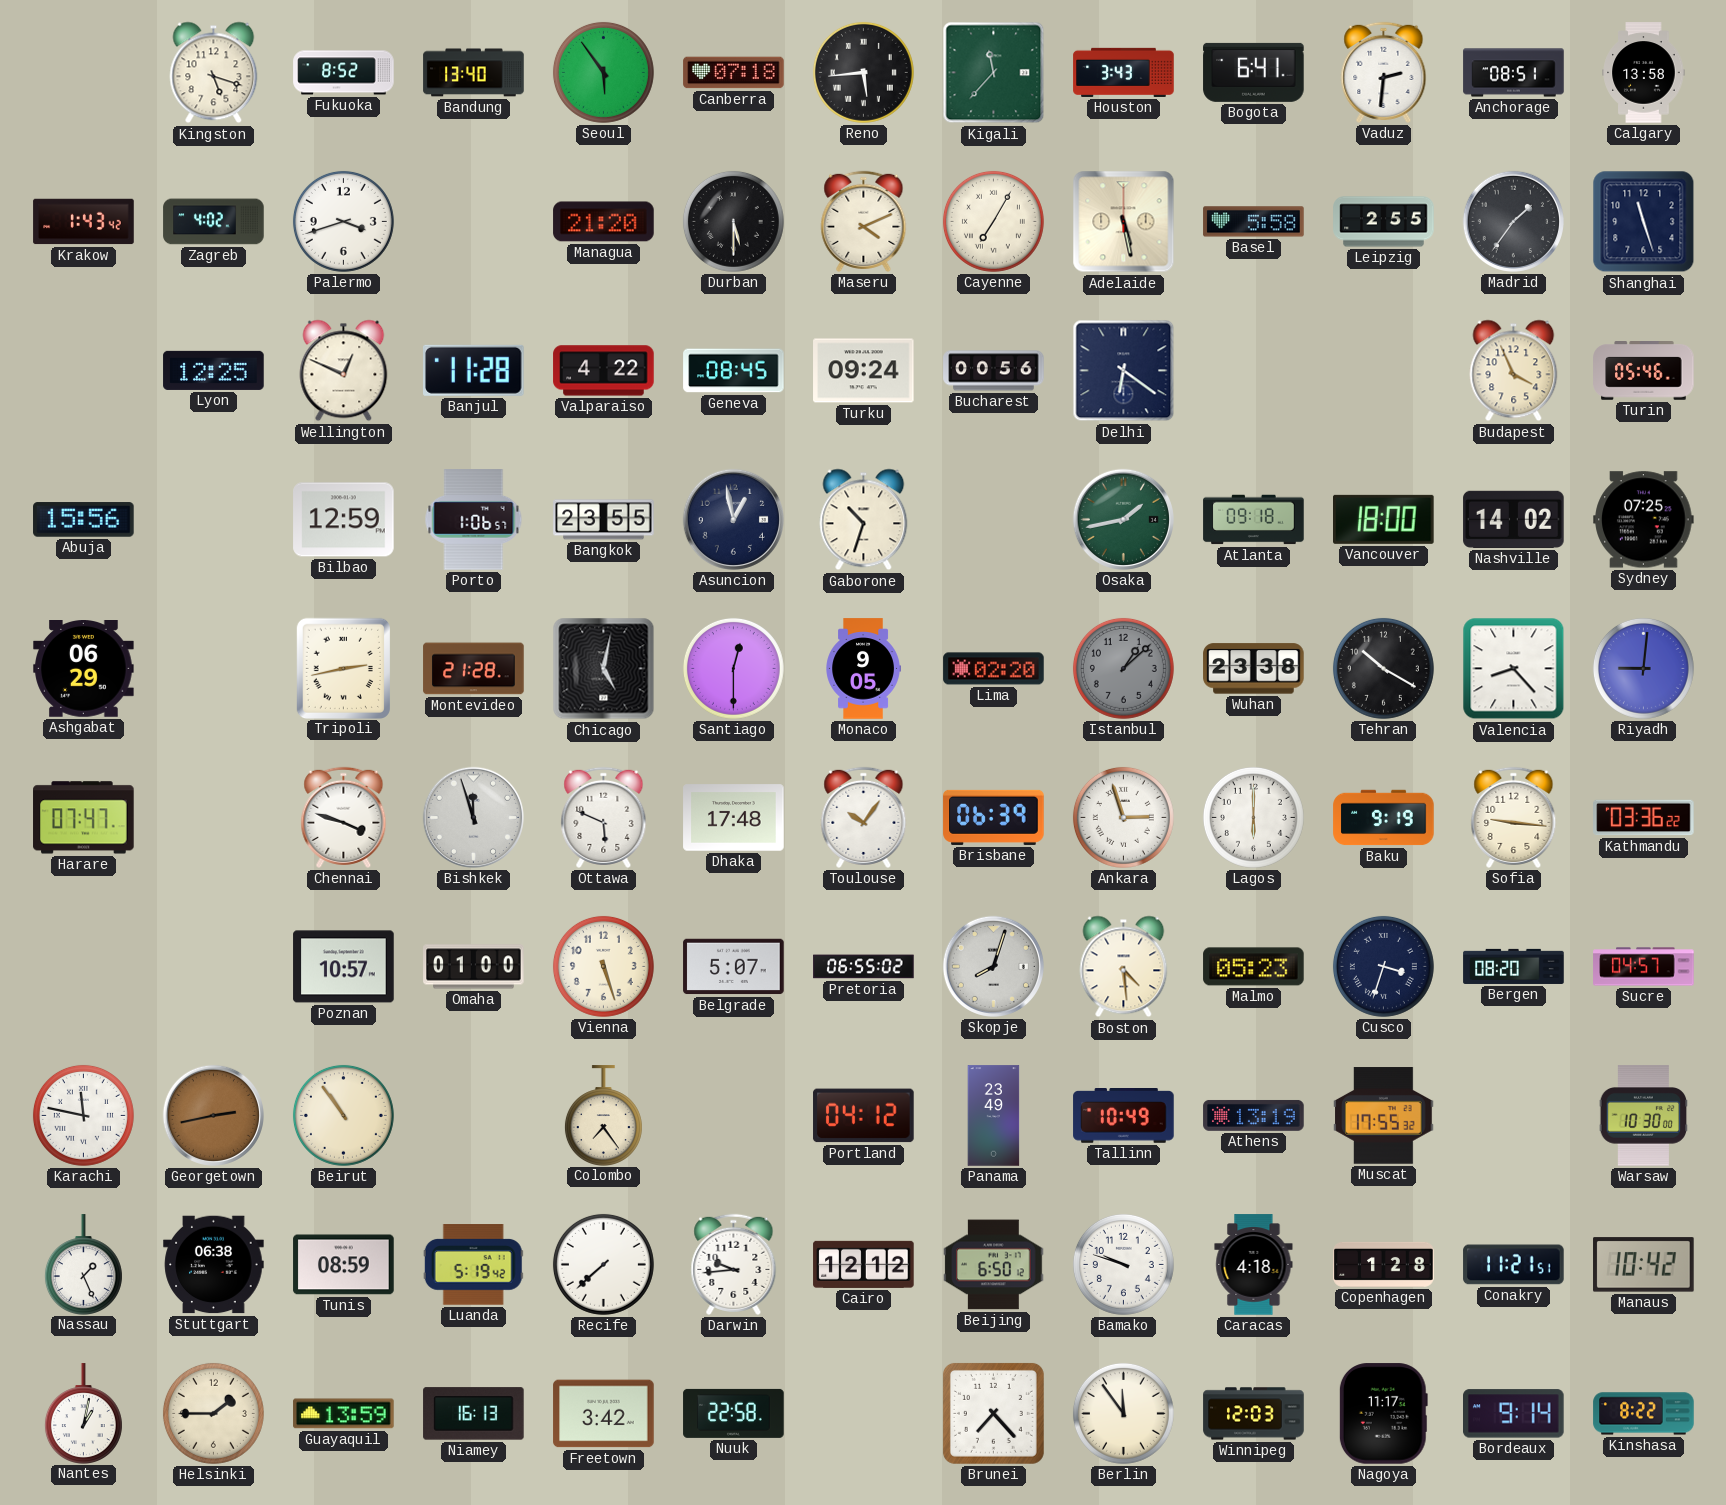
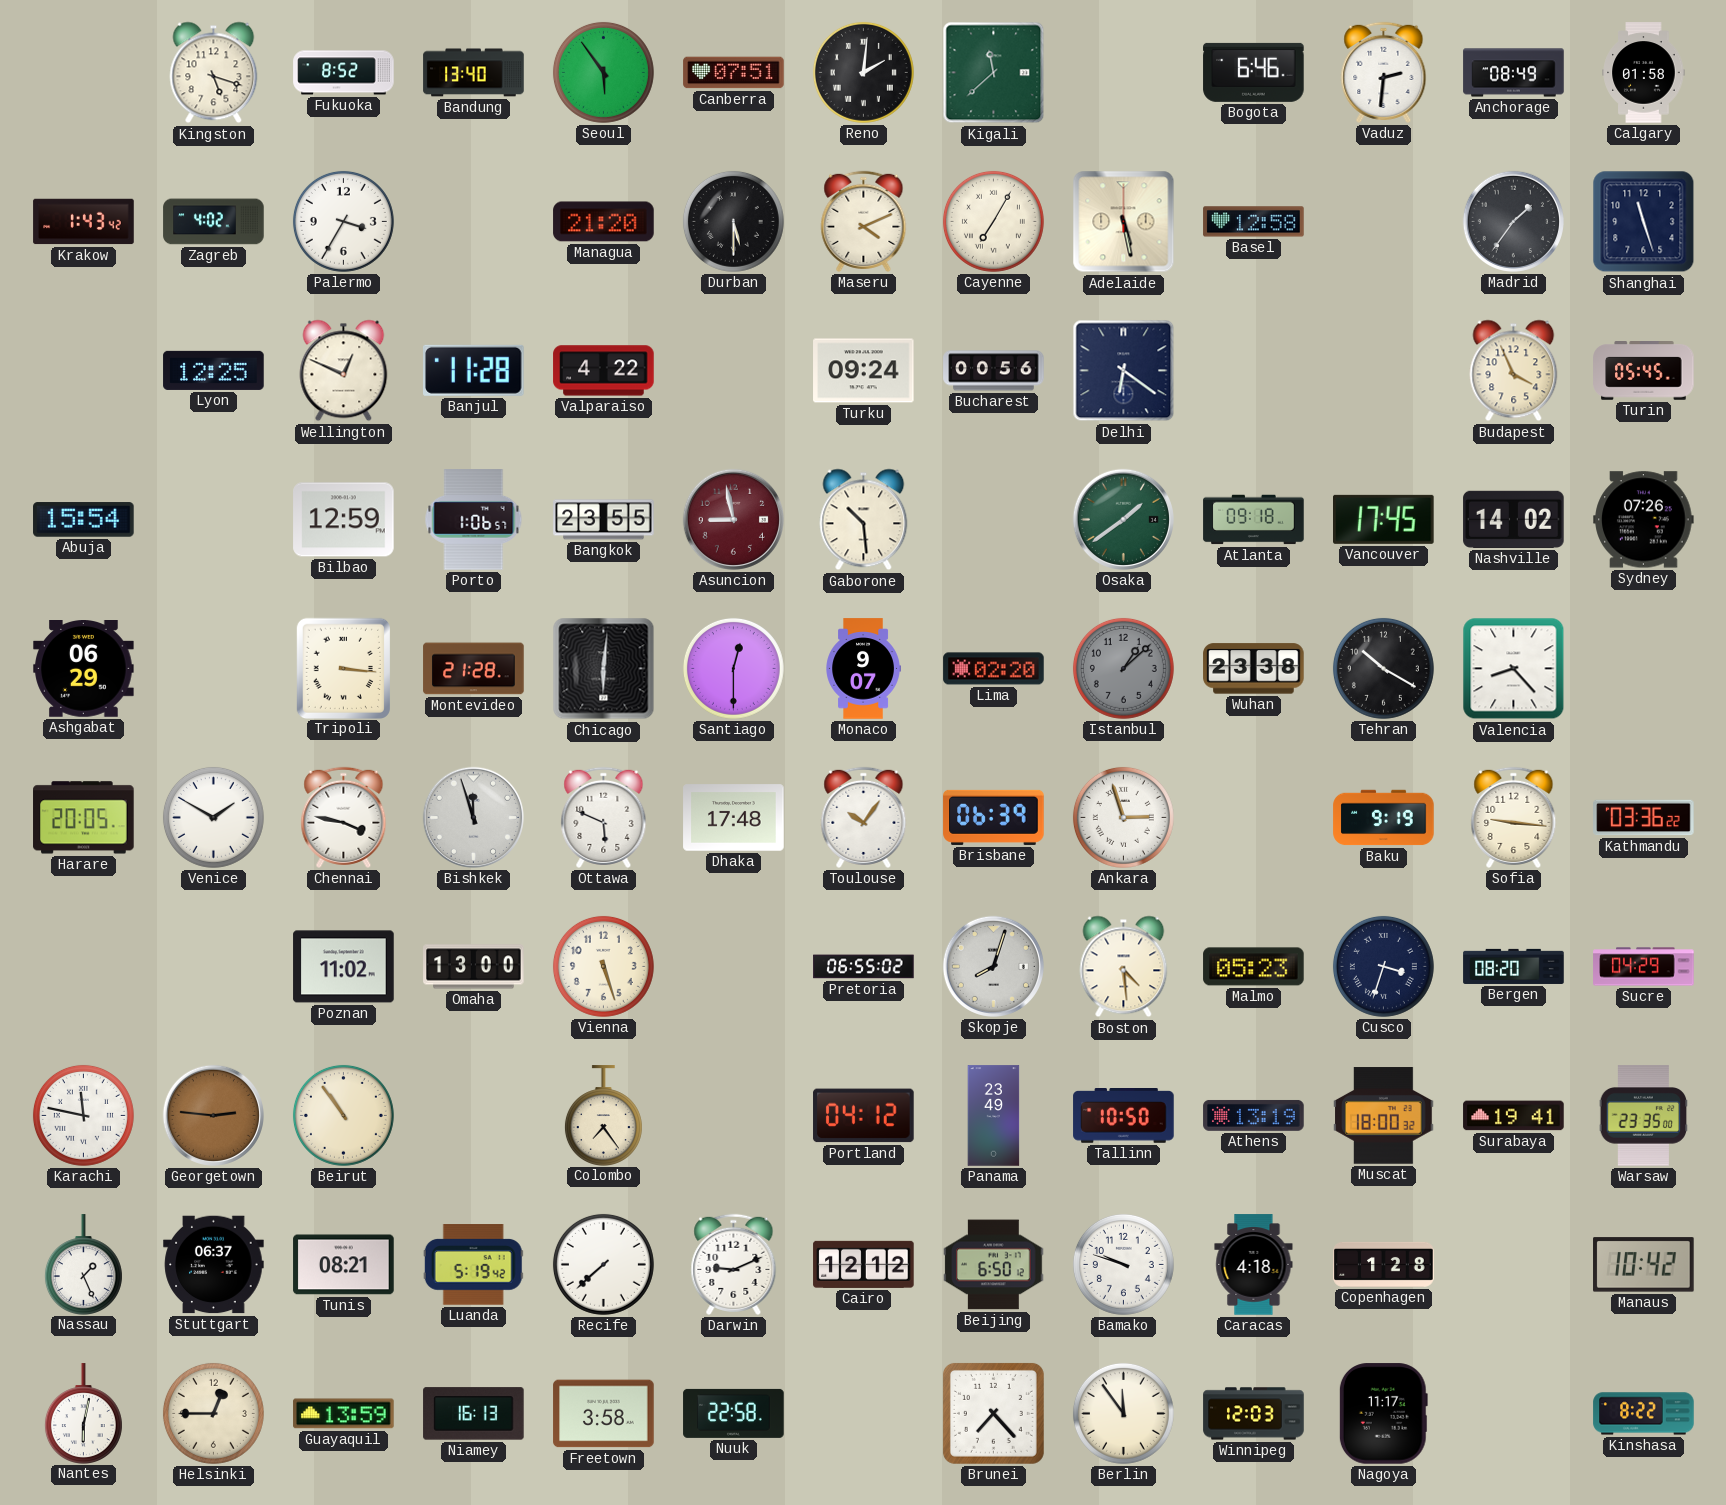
Canberra: 07:18 -> 07:51 (734, 73)
Reno: 5:44 -> 2:01 (863, 72)
Kigali: 11:37 -> 11:38 (994, 73)
Houston: 3:43 -> none (1124, 72)
Bogota: 6:41 -> 6:46 (1254, 72)
Anchorage: 08:51 -> 08:49 (1514, 73)
Calgary: 13:58 -> 01:58 (1644, 73)
Palermo: 3:42 -> 3:35 (343, 221)
Basel: 5:58 -> 12:58 (1254, 222)
Leipzig: 2:55 -> none (1384, 222)
Geneva: 08:45 -> none (734, 371)
Turin: 05:46 -> 05:45 (1644, 371)
Abuja: 15:56 -> 15:54 (84, 520)
Asuncion: 12:58 -> 8:58 (733, 519)
Asuncion dial: navy -> burgundy (733, 519)
Gaborone: 10:33 -> 10:29 (864, 520)
Osaka: 1:43 -> 1:39 (1123, 519)
Vancouver: 18:00 -> 17:45 (1384, 519)
Sydney: 07:25 -> 07:26 (1644, 520)
Tripoli: 2:43 -> 3:16 (343, 668)
Chicago: 5:02 -> 6:01 (604, 669)
Monaco: 9:05 -> 9:07 (863, 669)
Riyadh: 9:01 -> none (1643, 668)
Harare: 07:47 -> 20:05 (84, 818)
Venice: none -> 1:50 (213, 817)
Chennai: 3:48 -> 3:47 (344, 817)
Lagos: 6:00 -> none (1253, 817)
Poznan: 10:57 -> 11:02 (344, 967)
Omaha: 01:00 -> 13:00 (474, 967)
Belgrade: 5:07 -> none (734, 967)
Sucre: 04:57 -> 04:29 (1644, 967)
Georgetown: 2:43 -> 2:46 (213, 1115)
Tallinn: 10:49 -> 10:50 (1124, 1116)
Muscat: 17:55 -> 18:00 (1384, 1116)
Surabaya: none -> 19:41 (1514, 1116)
Warsaw: 10:30 -> 23:35 (1644, 1116)
Stuttgart: 06:38 -> 06:37 (214, 1265)
Tunis: 08:59 -> 08:21 (344, 1265)
Darwin: 9:44 -> 9:11 (734, 1264)
Conakry: 11:21 -> none (1514, 1265)
Nantes: 1:02 -> 6:02 (83, 1413)
Helsinki: 1:45 -> 12:45 (213, 1413)
Freetown: 3:42 -> 3:58 (604, 1414)
Bordeaux: 9:14 -> none (1514, 1414)
